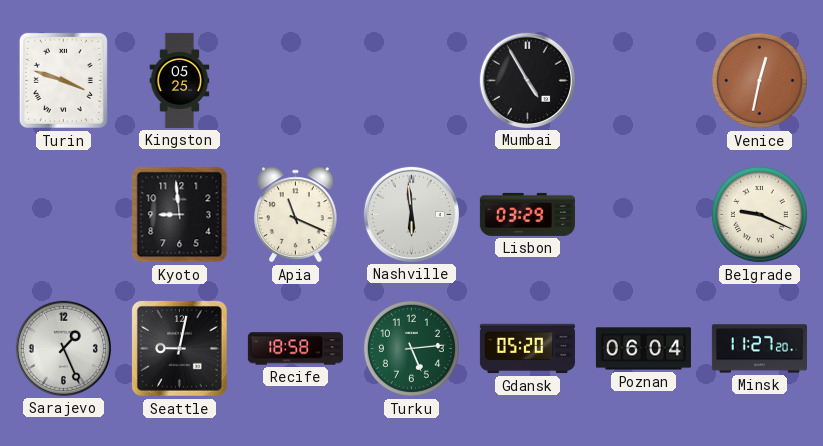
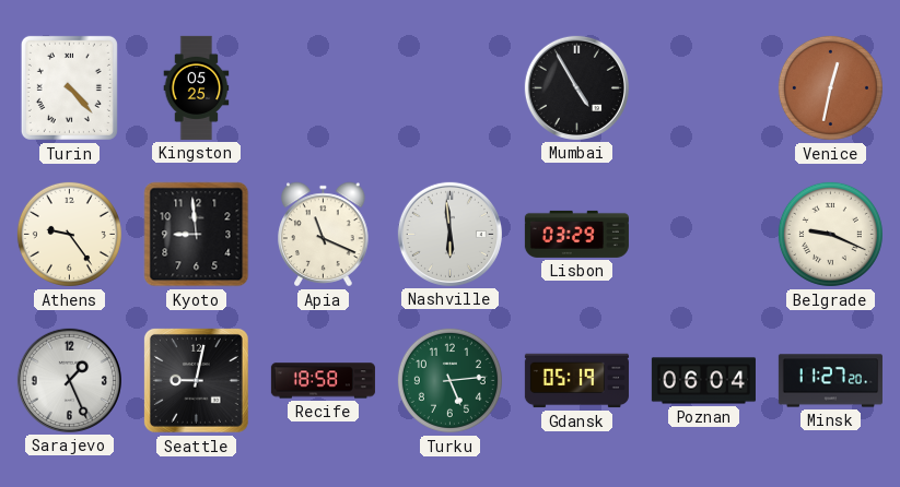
Turin: 3:48 -> 4:23 (69, 87)
Athens: none -> 9:24 (69, 234)
Gdansk: 05:20 -> 05:19 (576, 381)
